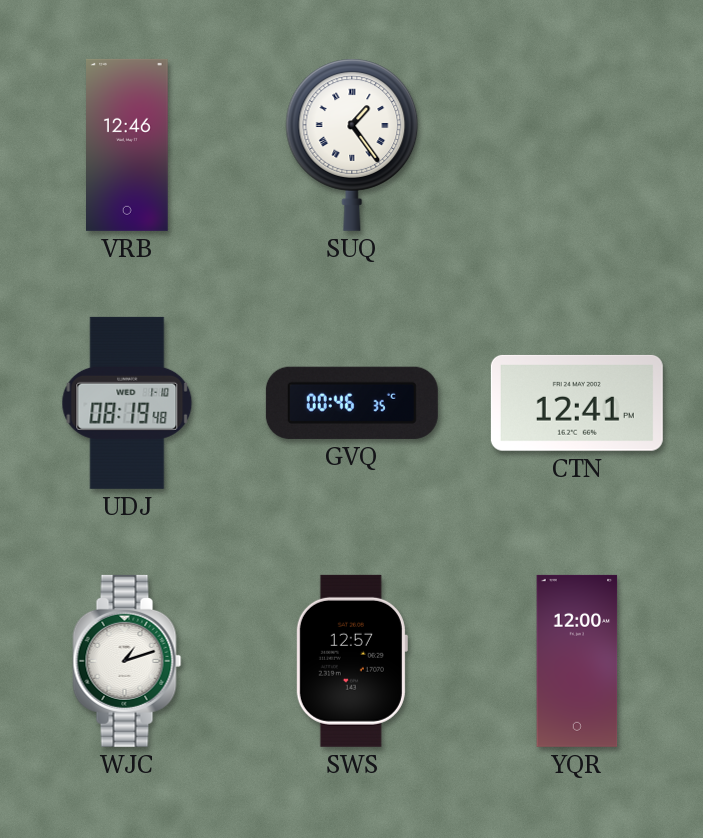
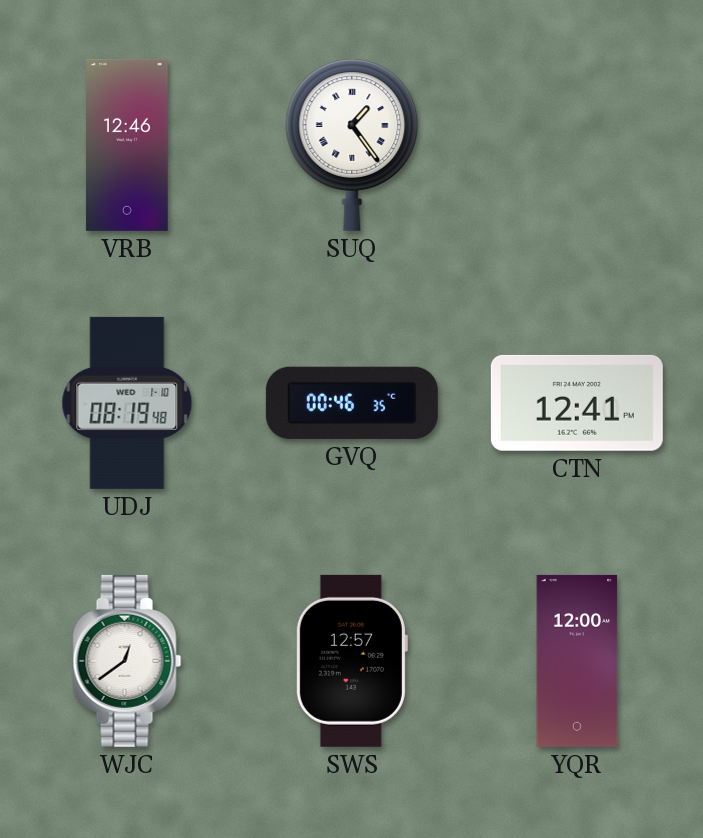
WJC: 1:12 -> 12:39 (127, 661)
